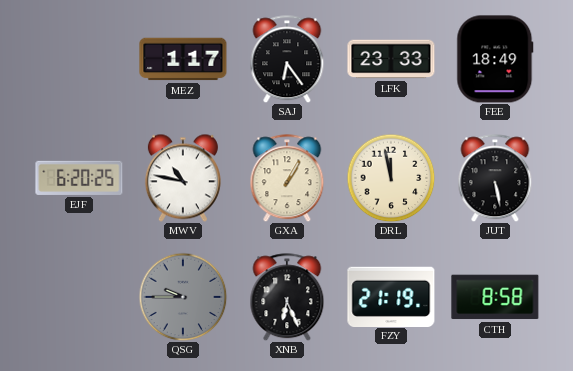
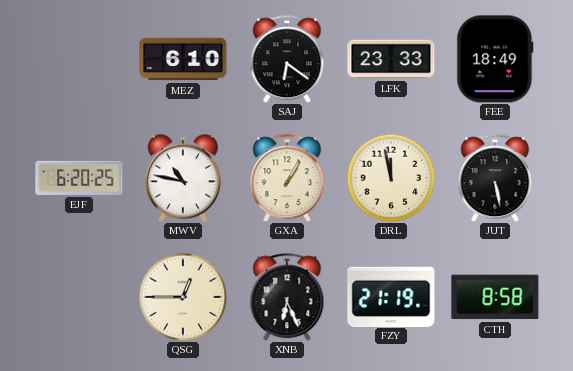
MEZ: 1:17 -> 6:10 (183, 59)
SAJ: 6:24 -> 6:21 (287, 59)
QSG: 9:45 -> 12:45 (183, 297)
QSG dial: grey -> cream (183, 297)
